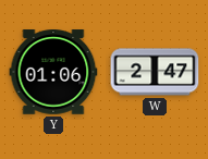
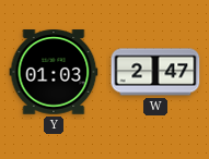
Y: 01:06 -> 01:03 (54, 72)
